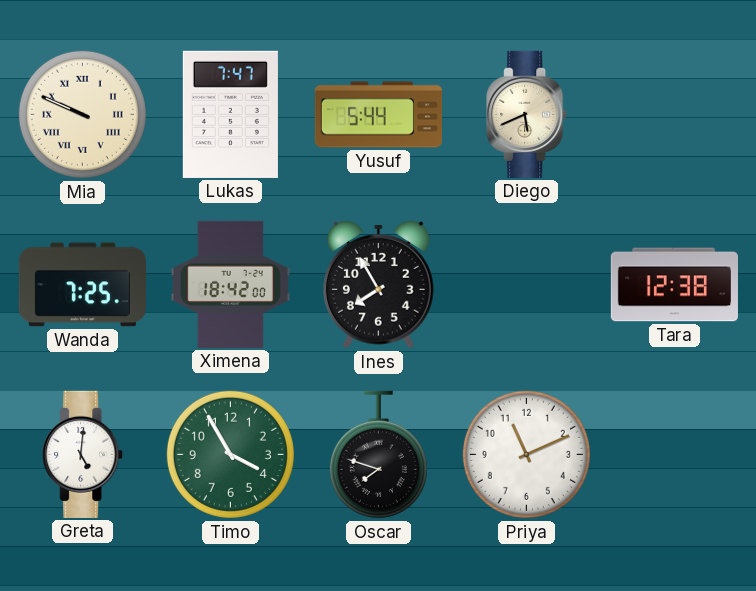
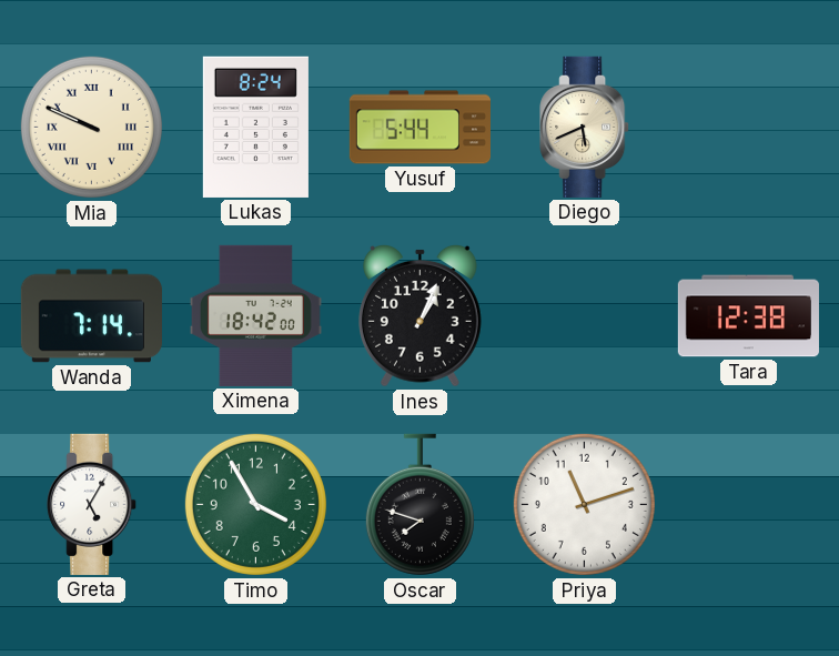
Lukas: 7:47 -> 8:24 (255, 127)
Wanda: 7:25 -> 7:14 (91, 316)
Ines: 7:55 -> 1:04 (421, 315)
Greta: 5:01 -> 5:05 (92, 504)
Priya: 11:11 -> 11:12 (584, 504)
